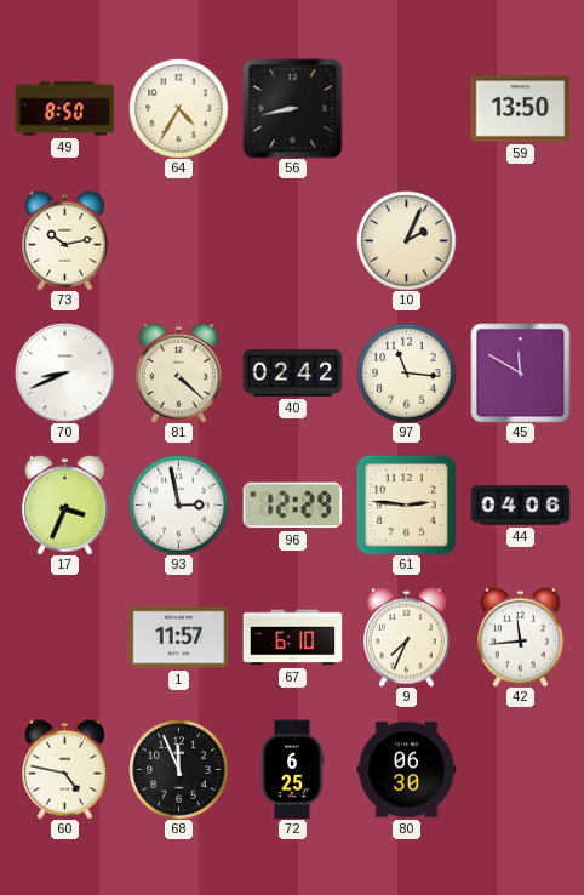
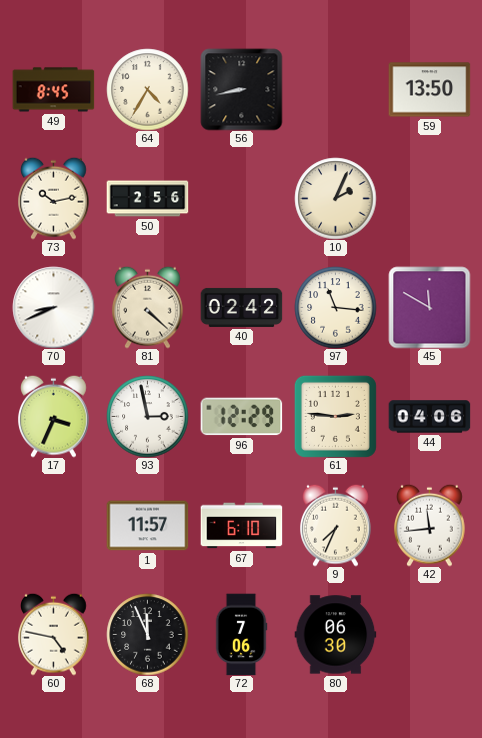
49: 8:50 -> 8:45 (53, 90)
50: none -> 2:56 (147, 199)
72: 6:25 -> 7:06 (241, 634)
